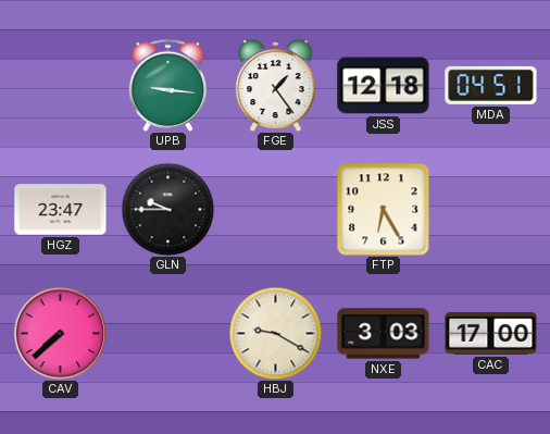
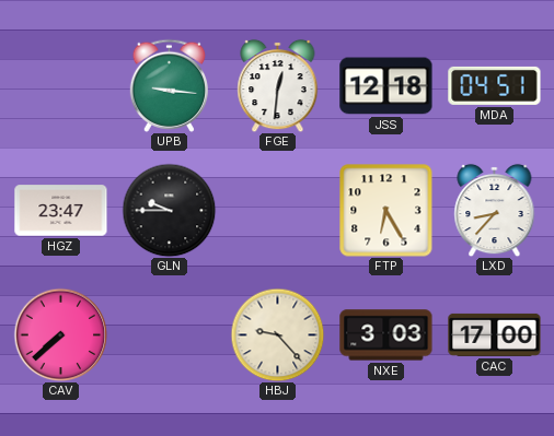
FGE: 1:24 -> 12:31 (278, 85)
LXD: none -> 8:37 (495, 210)
HBJ: 9:20 -> 9:23 (277, 334)
